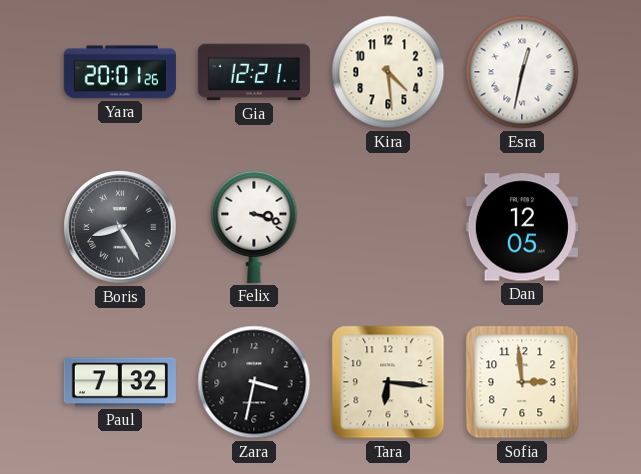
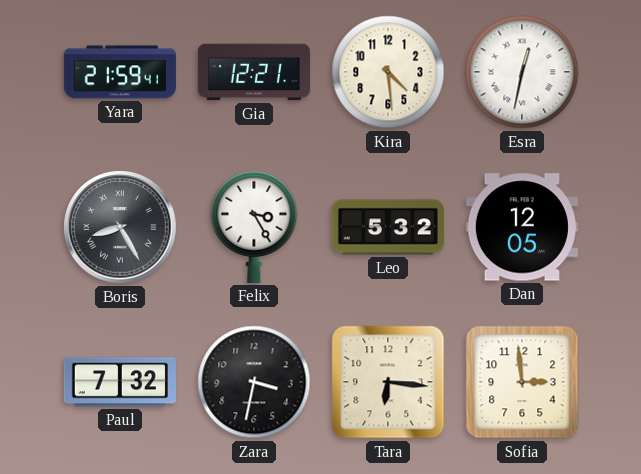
Yara: 20:01 -> 21:59 (120, 72)
Felix: 3:18 -> 3:25 (254, 226)
Leo: none -> 5:32 (388, 227)
